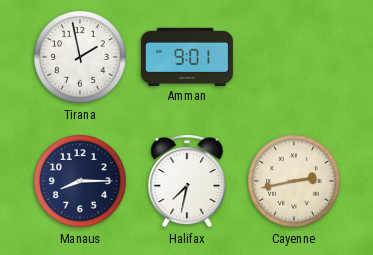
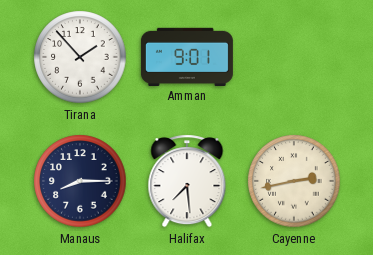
Tirana: 1:58 -> 1:53 (80, 57)
Halifax: 7:32 -> 7:29 (187, 181)
